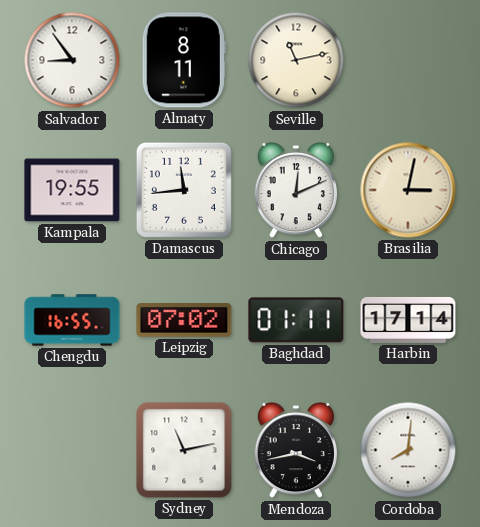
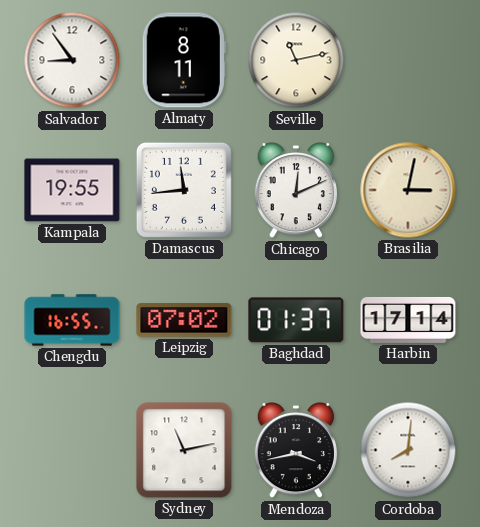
Baghdad: 01:11 -> 01:37 (296, 320)
